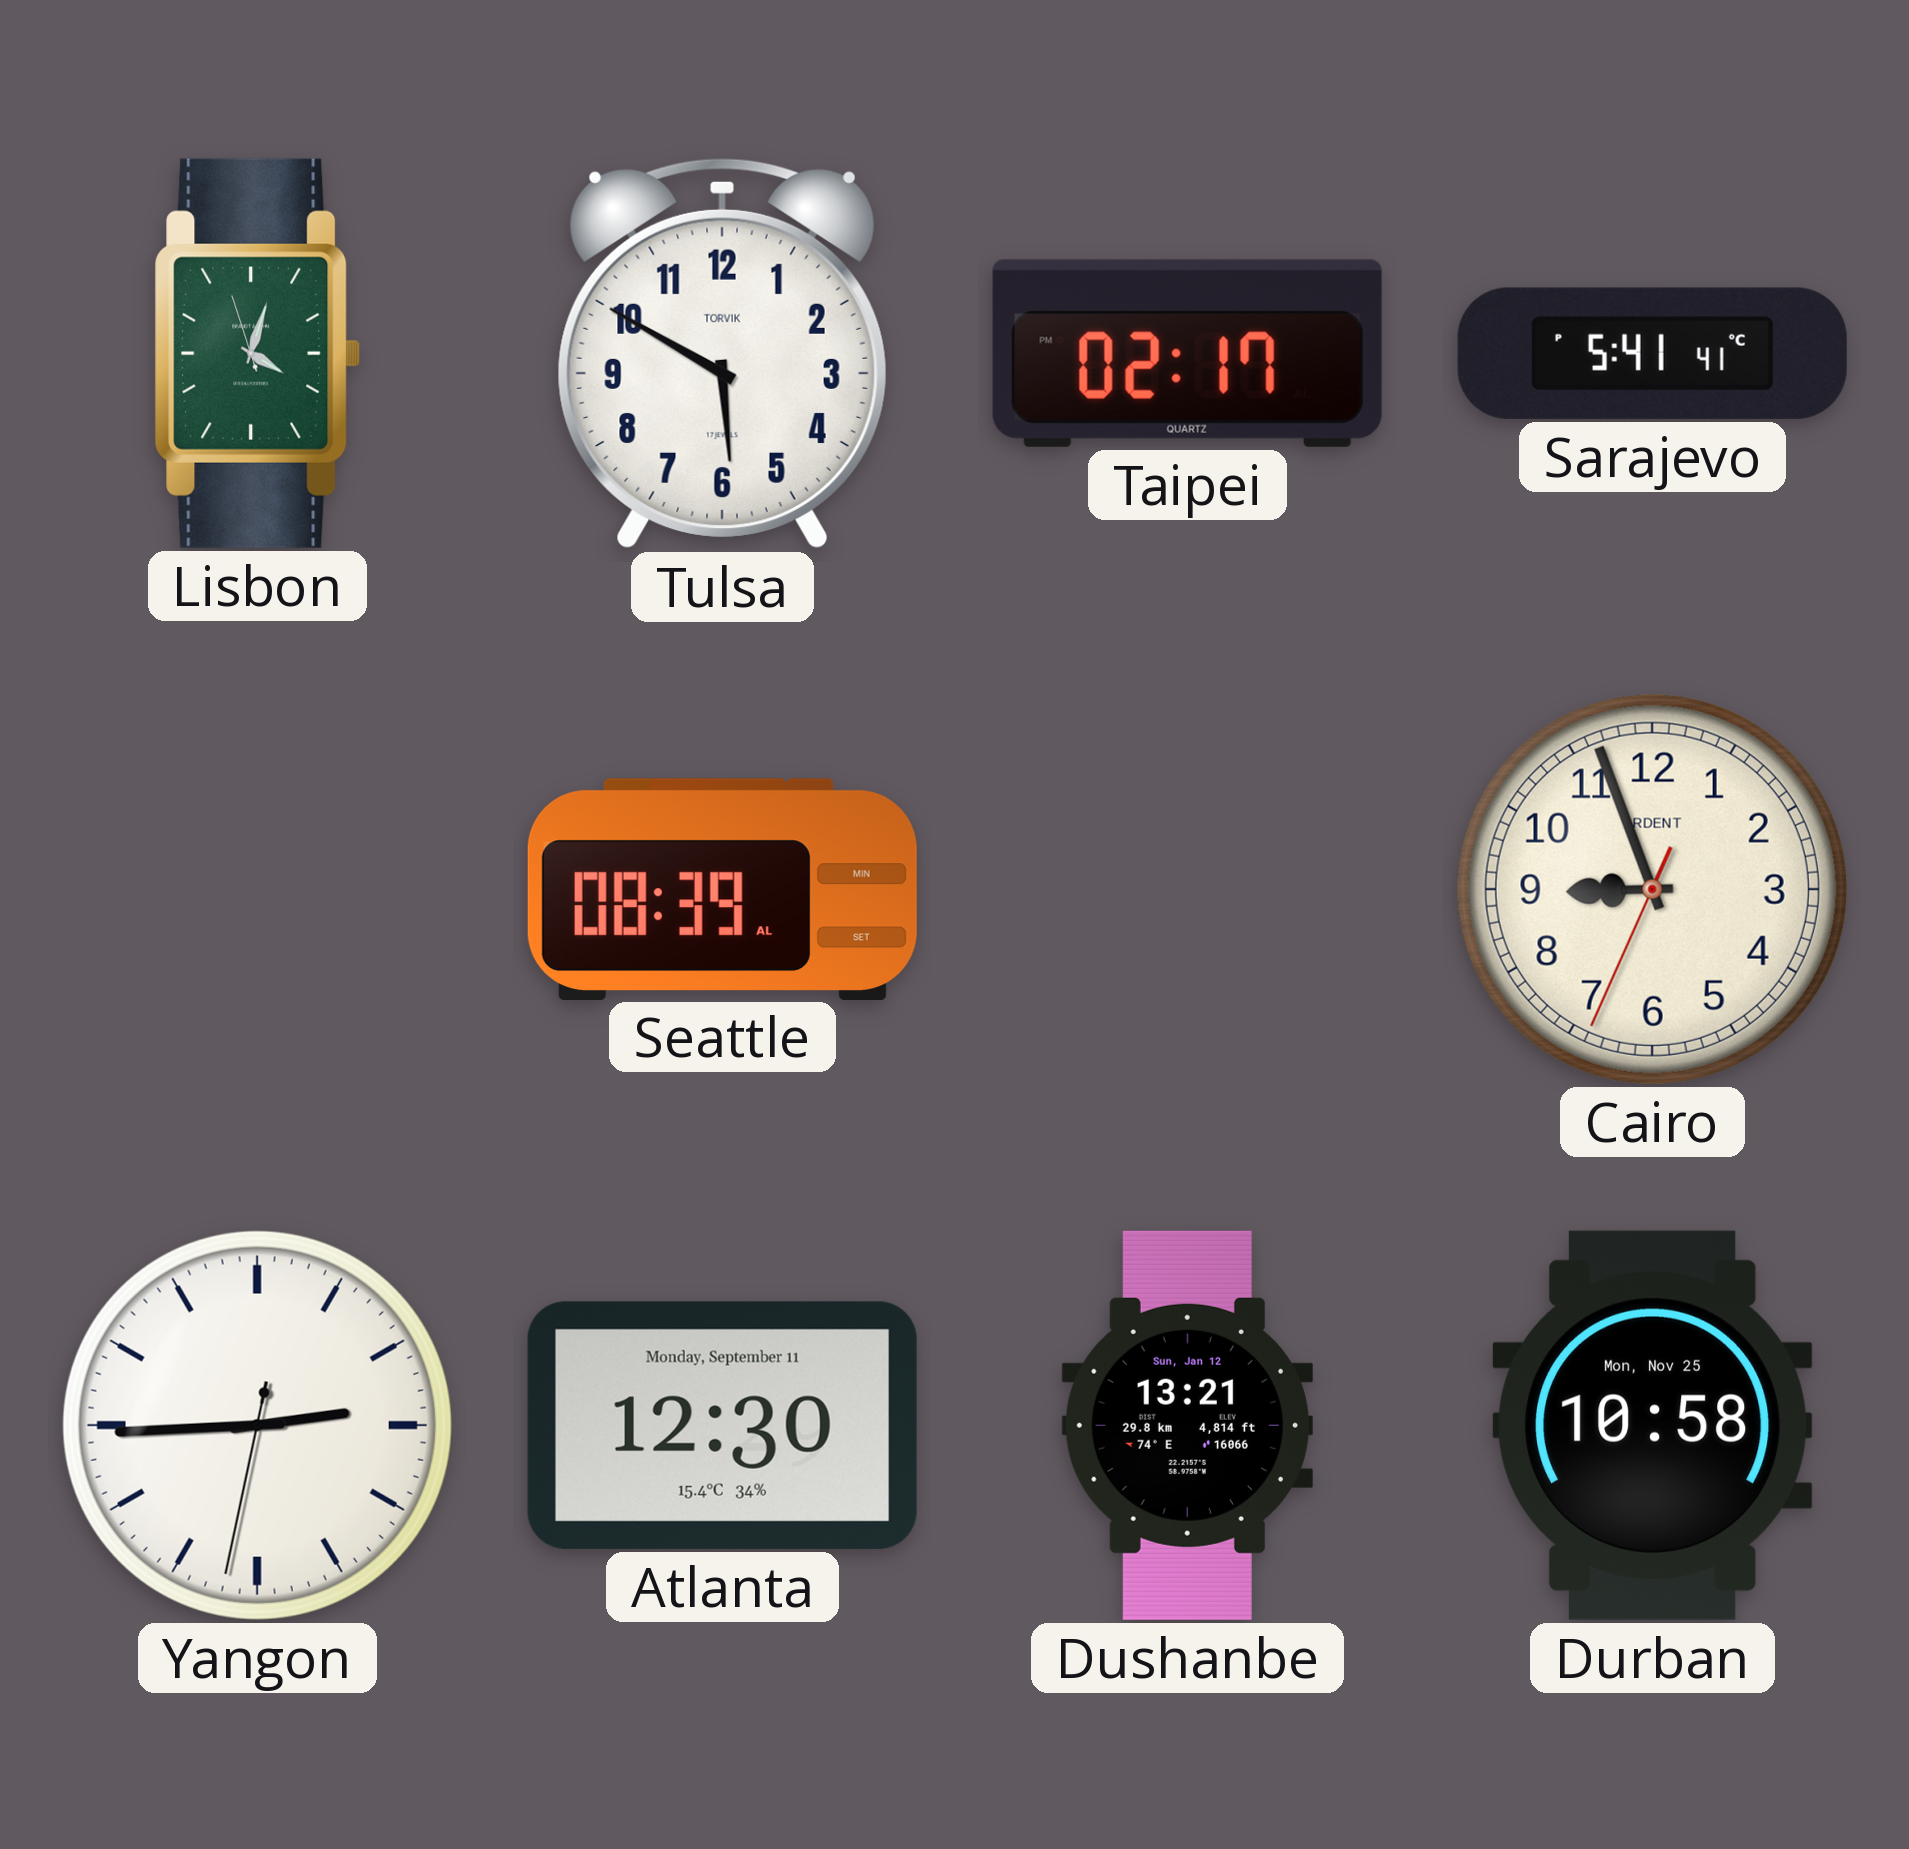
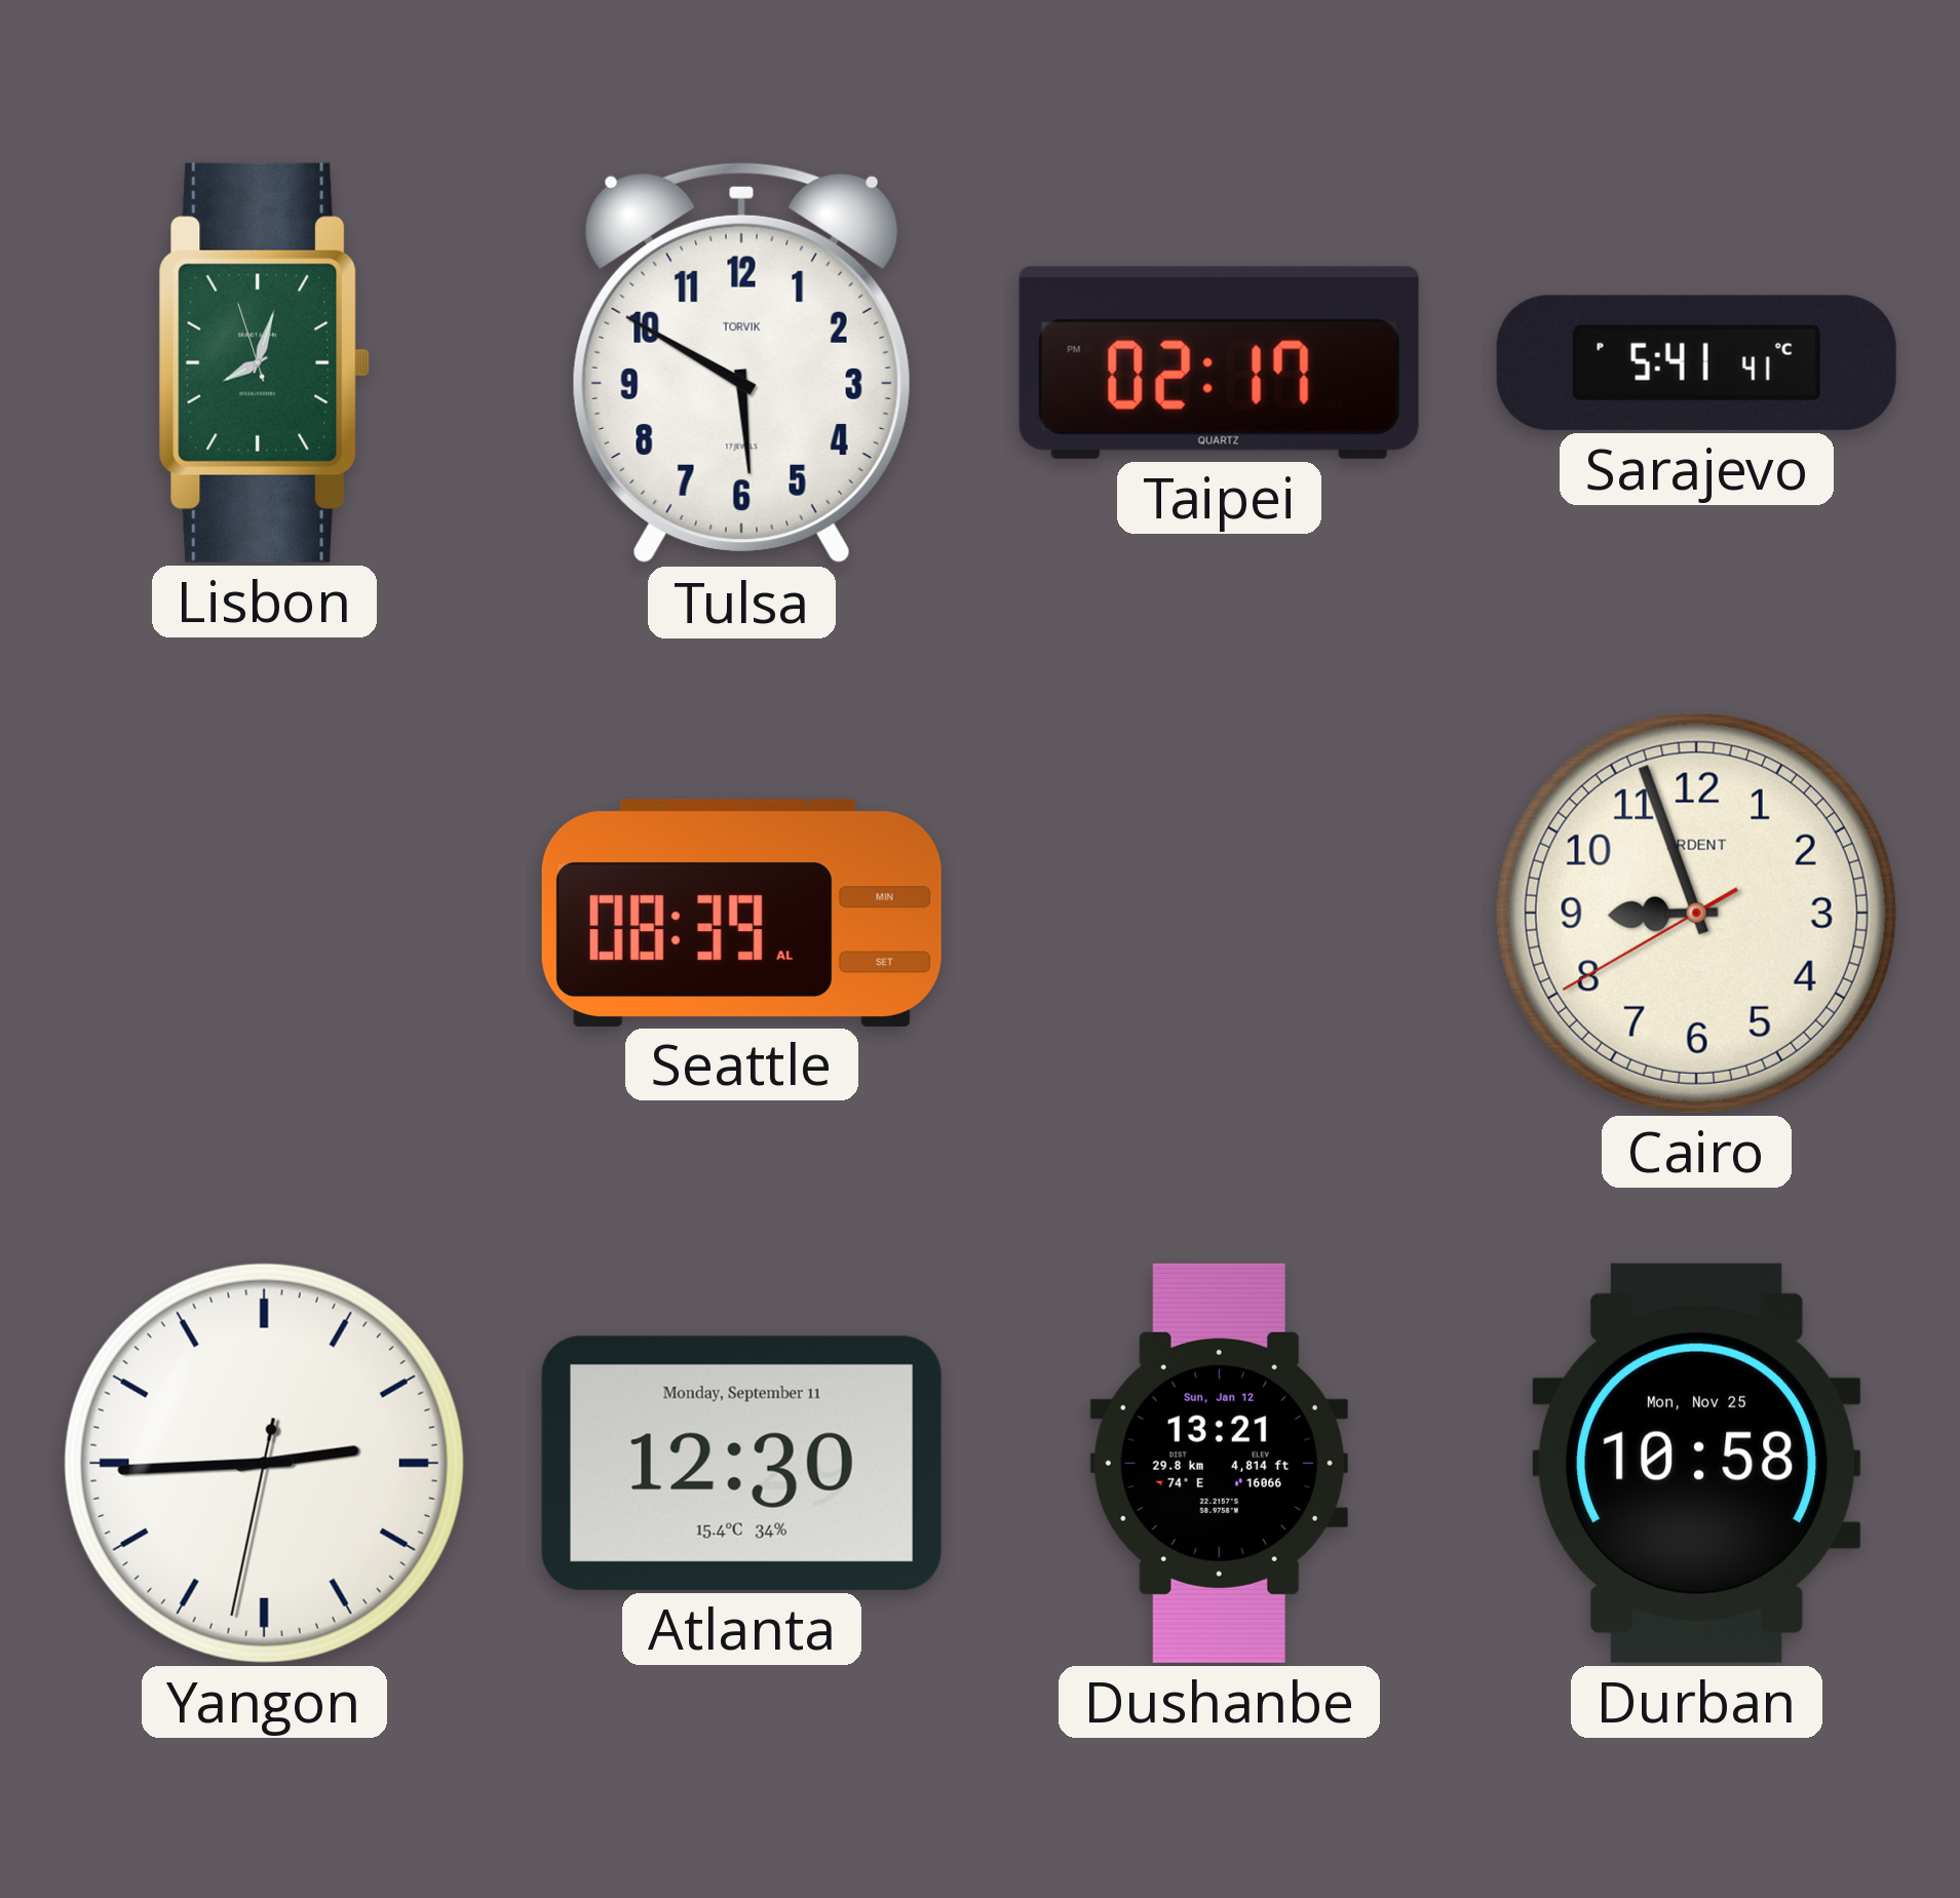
Lisbon: 4:02 -> 8:02 (265, 362)
Cairo: 8:56:34 -> 8:56:40 (1696, 913)
